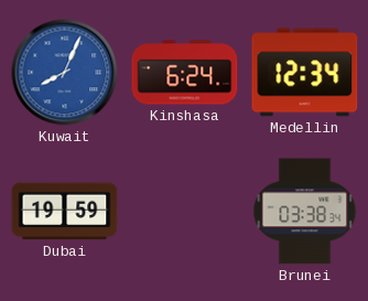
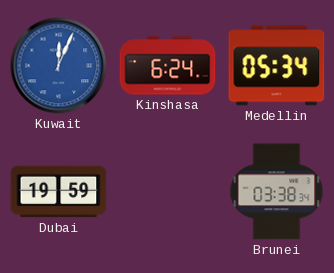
Kuwait: 8:04 -> 12:04 (59, 66)
Medellin: 12:34 -> 05:34 (277, 66)
